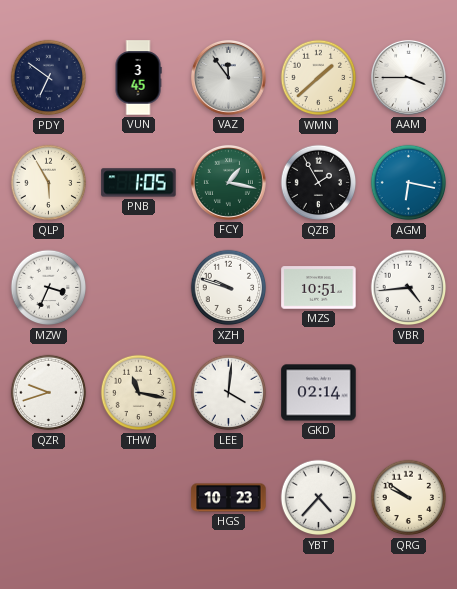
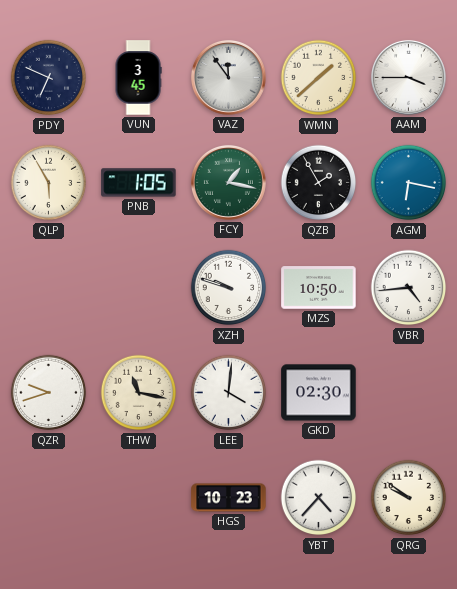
PDY: 6:51 -> 6:49 (49, 78)
MZW: 3:34 -> none (49, 288)
MZS: 10:51 -> 10:50 (319, 288)
GKD: 02:14 -> 02:30 (319, 393)
